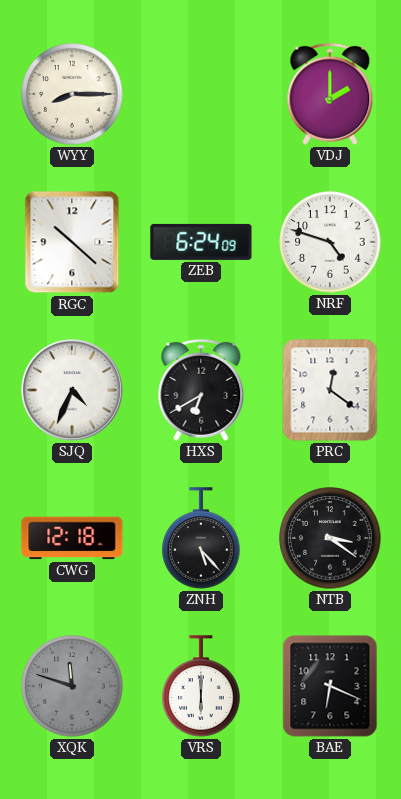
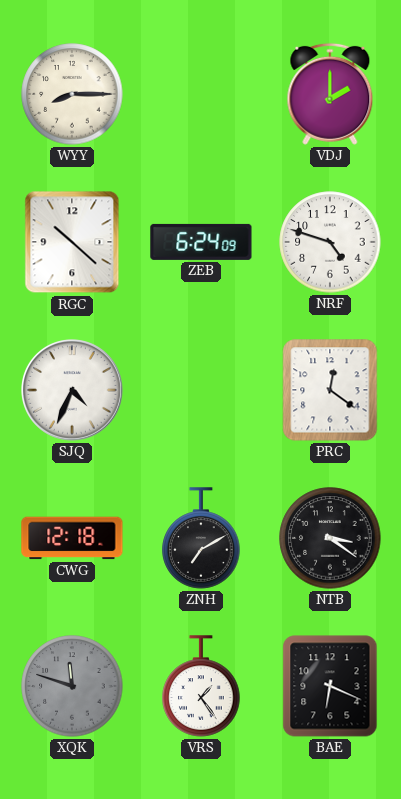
HXS: 6:40 -> none (201, 390)
ZNH: 5:23 -> 7:10 (201, 538)
VRS: 6:00 -> 1:24 (201, 686)
